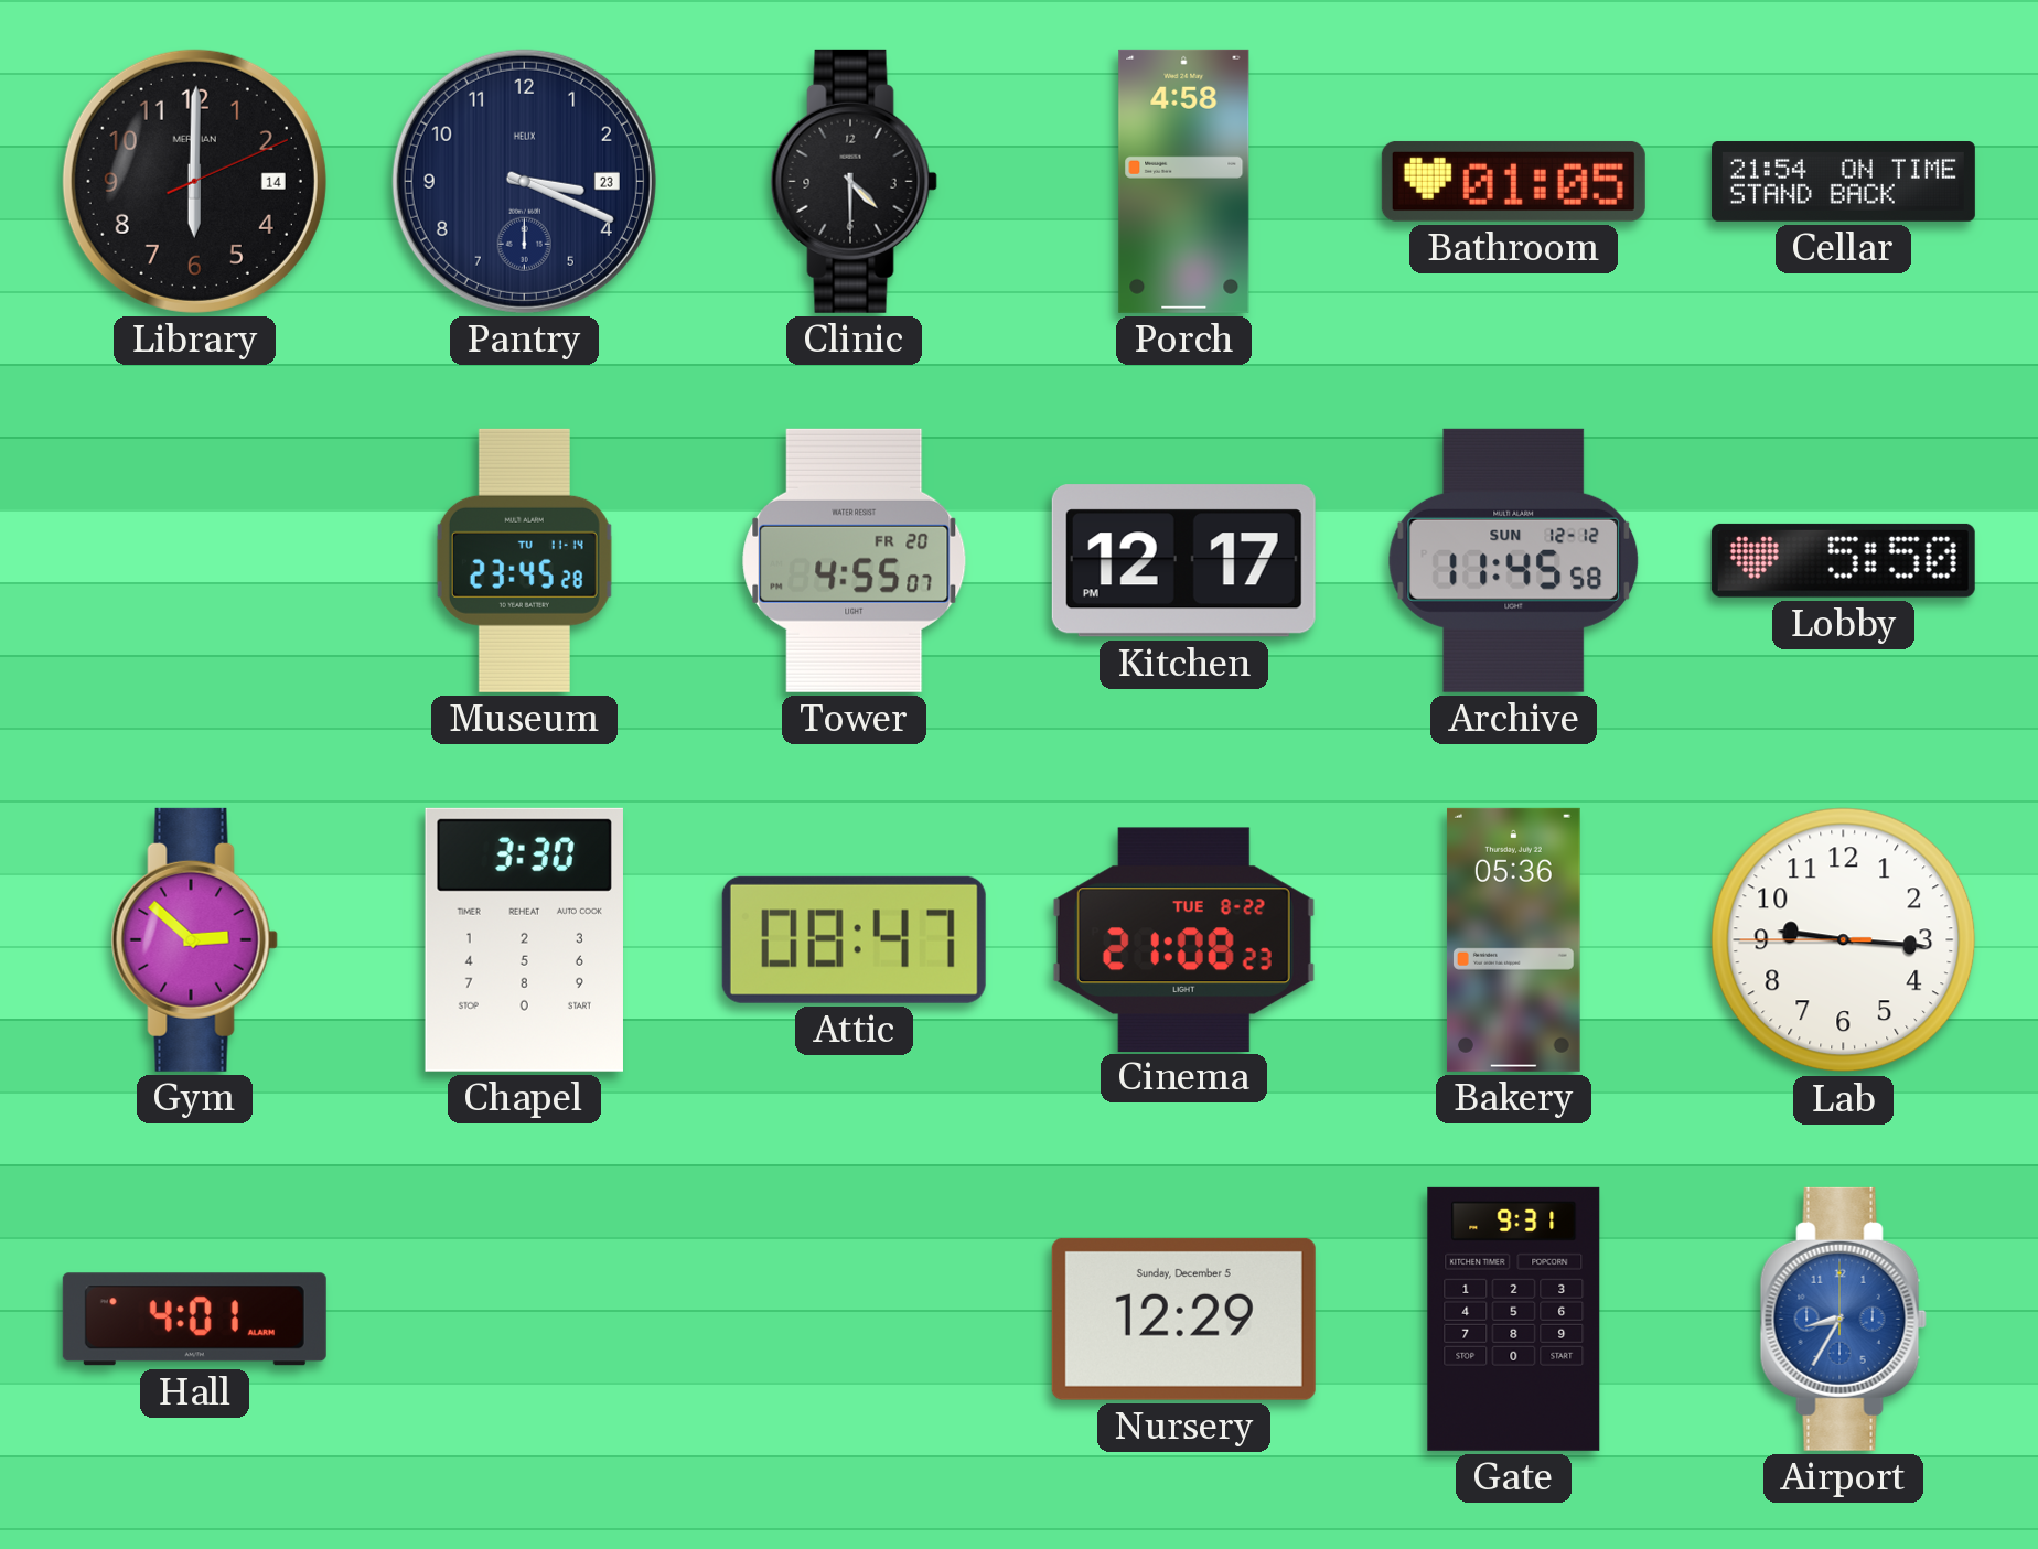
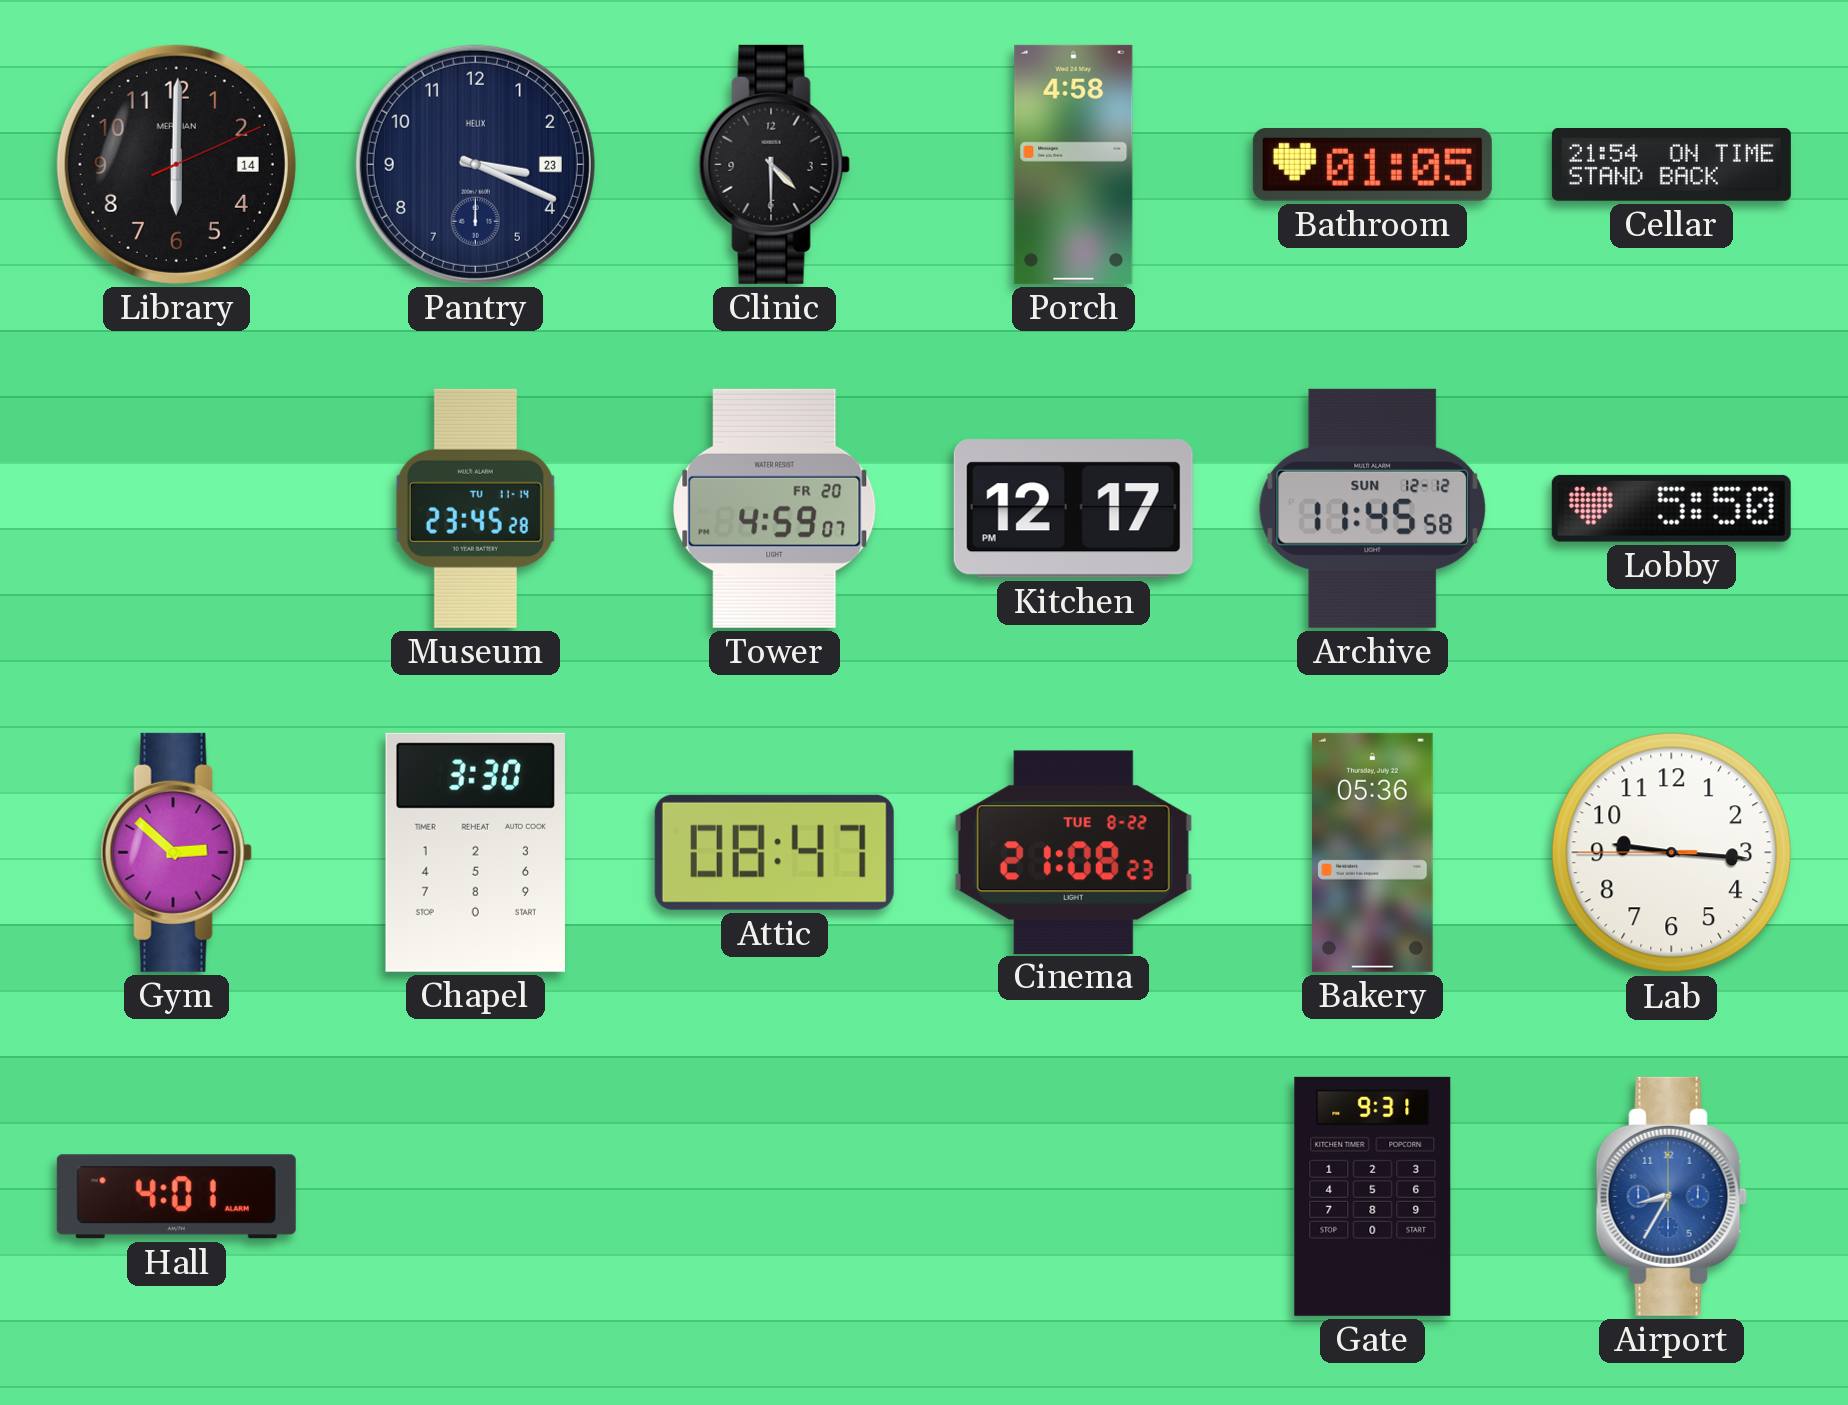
Tower: 4:55 -> 4:59 (775, 508)
Nursery: 12:29 -> none (1183, 1319)
